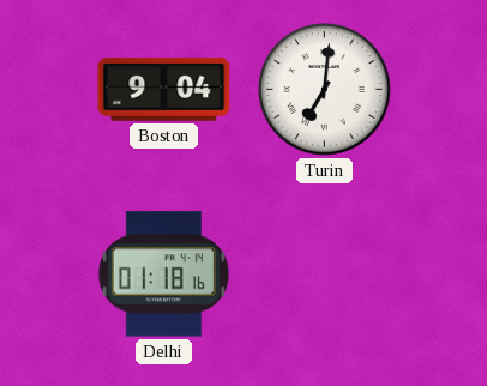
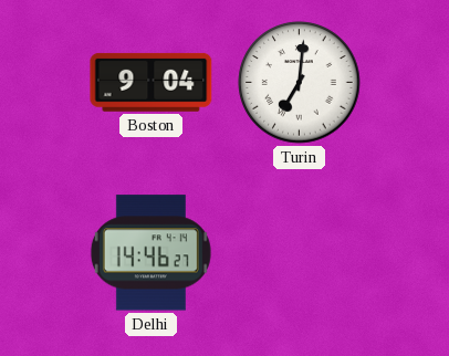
Delhi: 01:18 -> 14:46 (150, 253)
